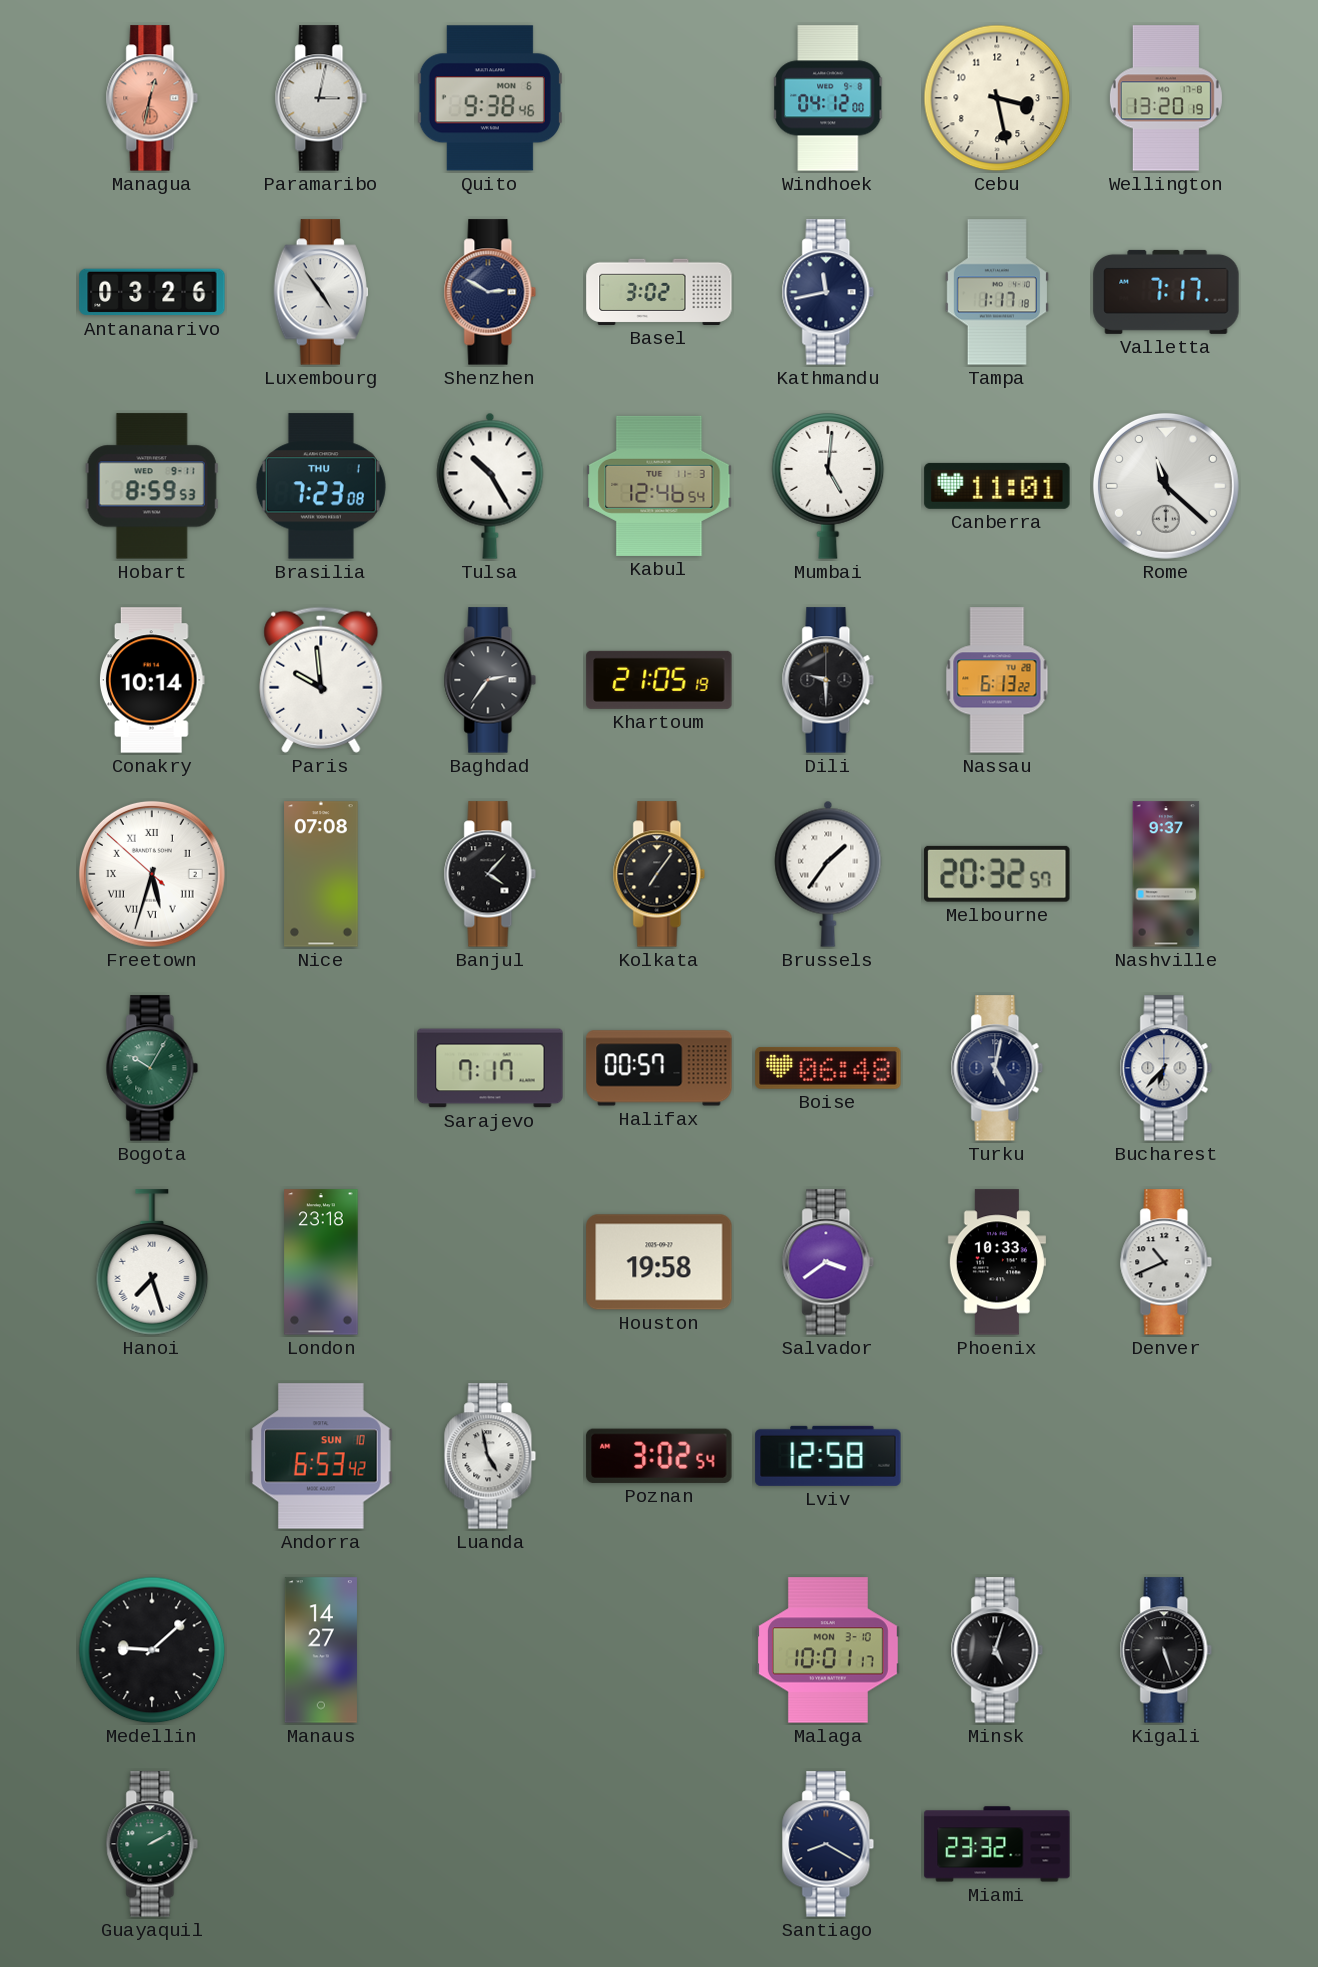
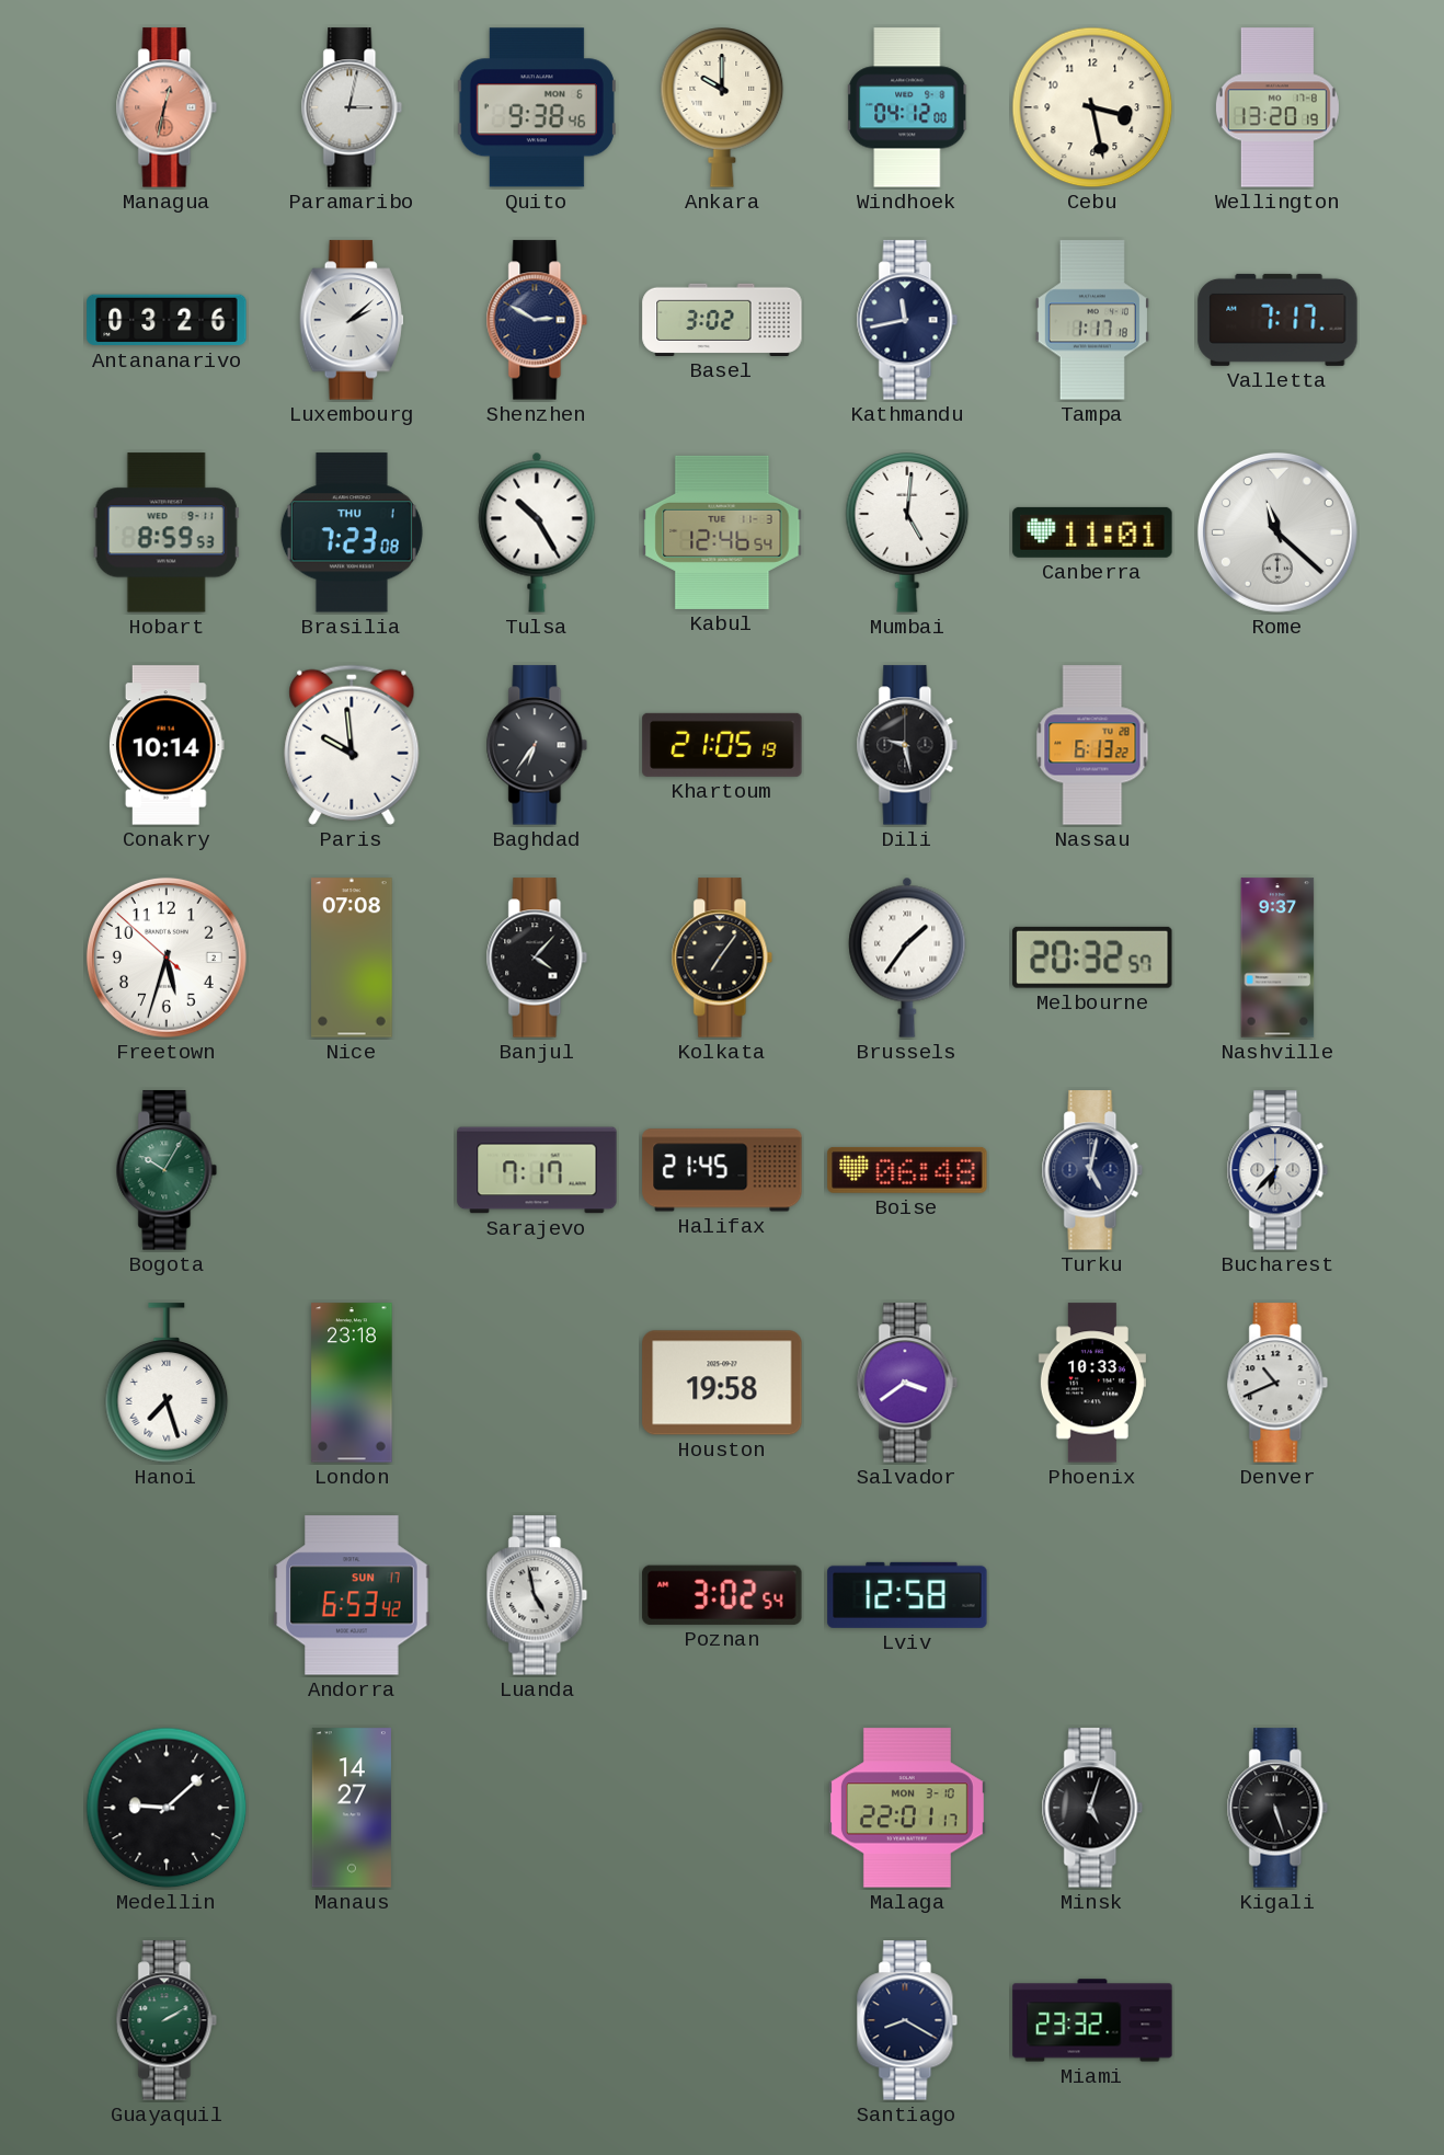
Ankara: none -> 10:00 (722, 107)
Luxembourg: 4:54 -> 2:08 (352, 320)
Baghdad: 2:36 -> 6:36 (537, 745)
Dili: 9:30 -> 9:28 (907, 745)
Freetown numerals: Roman -> Arabic (167, 958)
Halifax: 00:57 -> 21:45 (722, 1170)
Andorra date: SUN 10 -> SUN 17 (352, 1595)
Malaga: 10:01 -> 22:01 (907, 1808)
